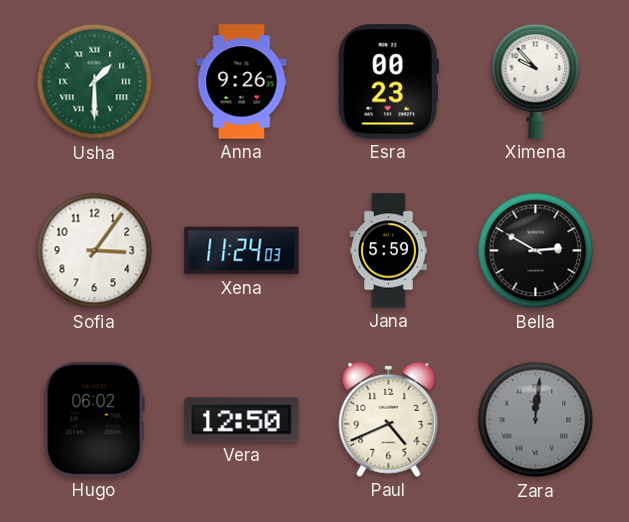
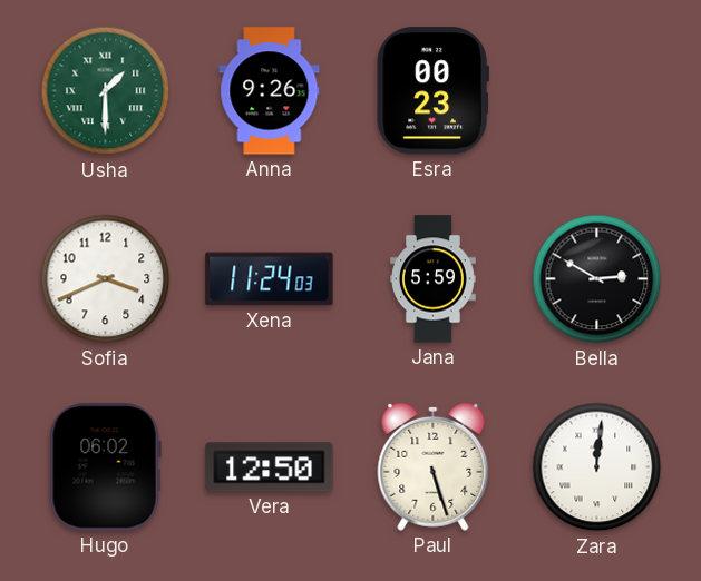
Ximena: 9:53 -> none (536, 82)
Sofia: 3:06 -> 3:41 (106, 279)
Paul: 4:41 -> 5:27 (434, 466)
Zara dial: grey -> white (597, 467)
